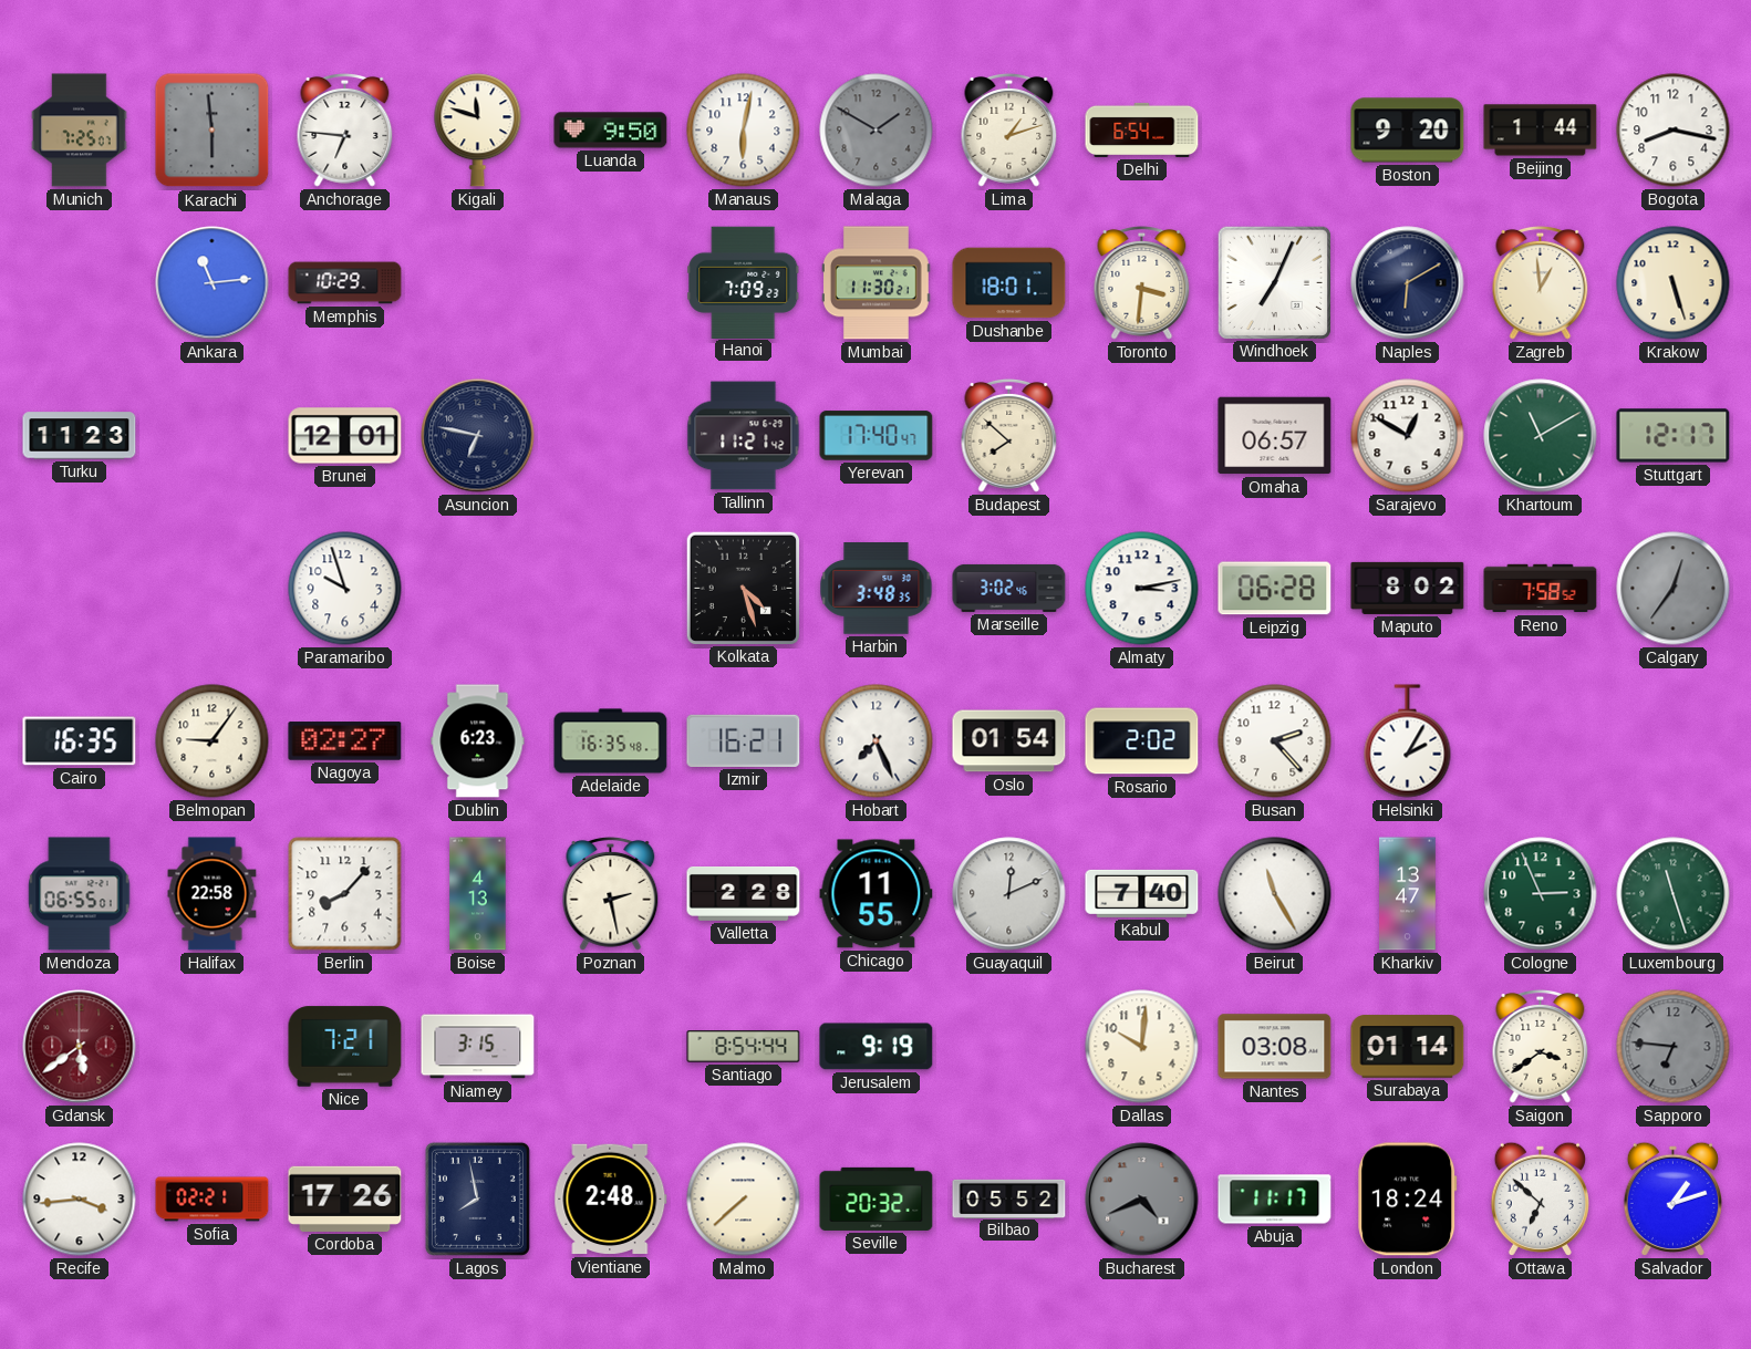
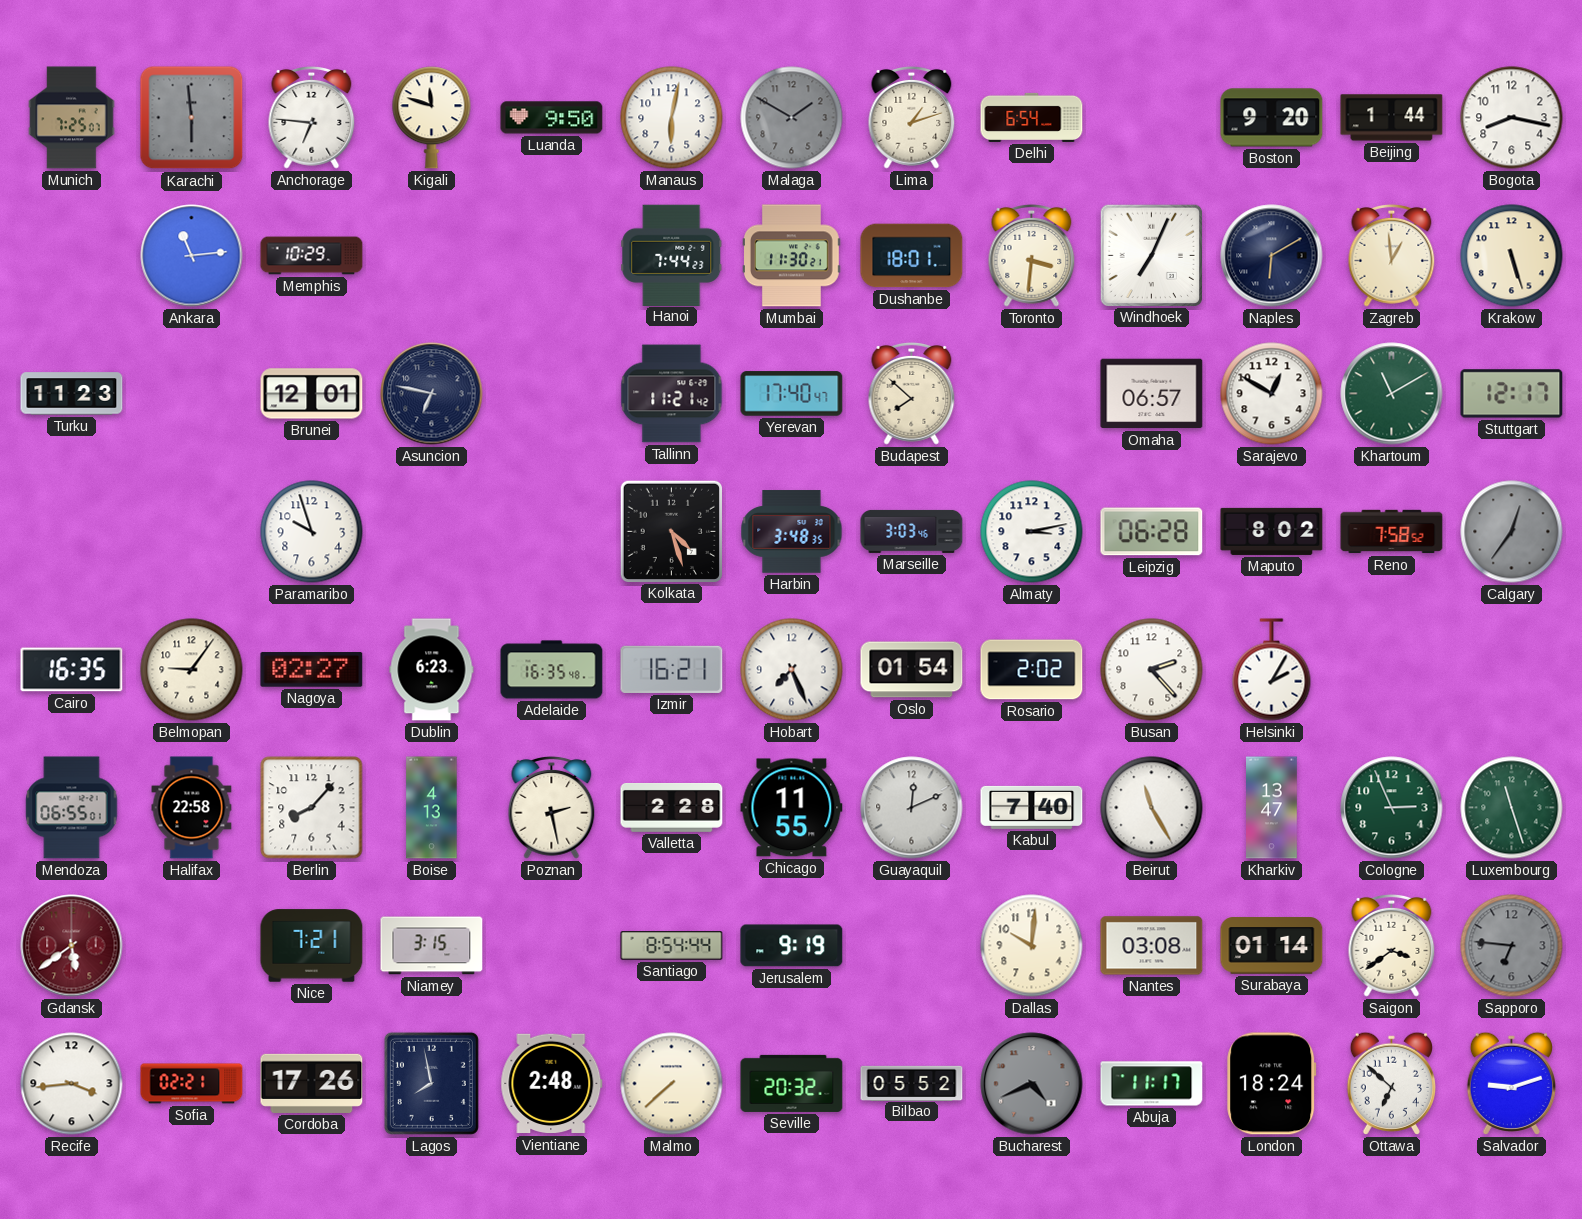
Hanoi: 7:09 -> 7:44 (672, 255)
Marseille: 3:02 -> 3:03 (912, 531)
Salvador: 1:12 -> 9:12 (1511, 1083)
